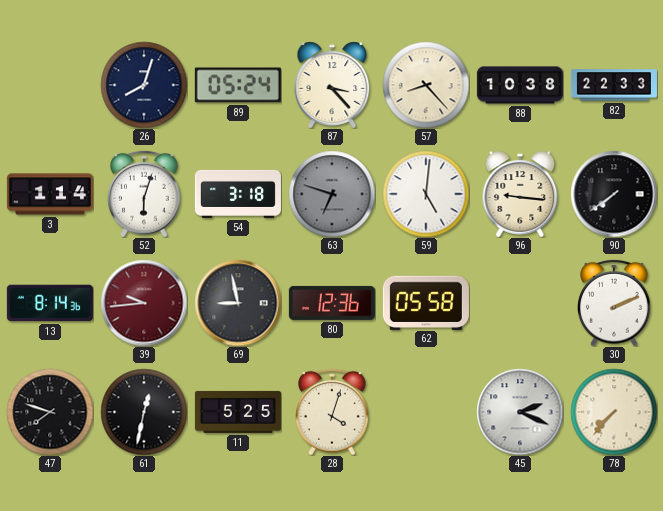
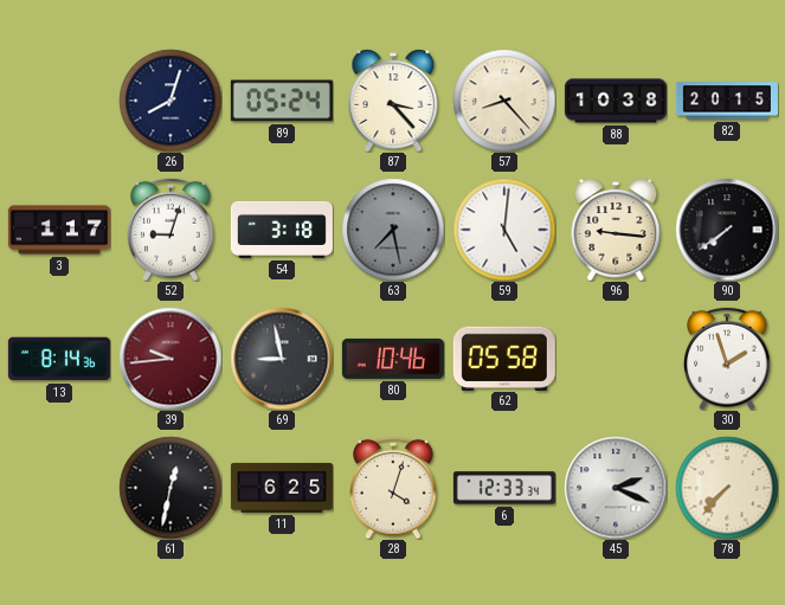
82: 22:33 -> 20:15 (727, 101)
3: 1:14 -> 1:17 (59, 230)
52: 6:03 -> 9:03 (170, 230)
63: 6:48 -> 7:28 (393, 230)
80: 12:36 -> 10:46 (393, 359)
30: 2:11 -> 1:57 (727, 359)
47: 7:48 -> none (50, 412)
11: 5:25 -> 6:25 (282, 488)
6: none -> 12:33 (504, 488)
